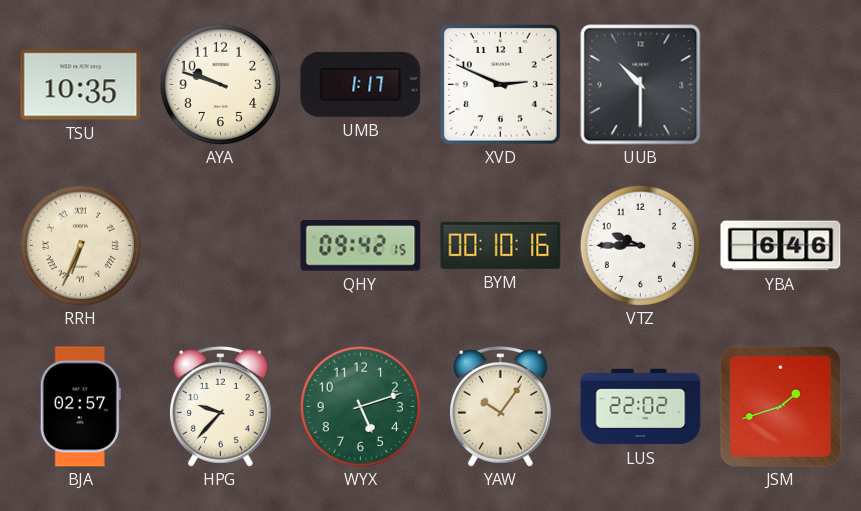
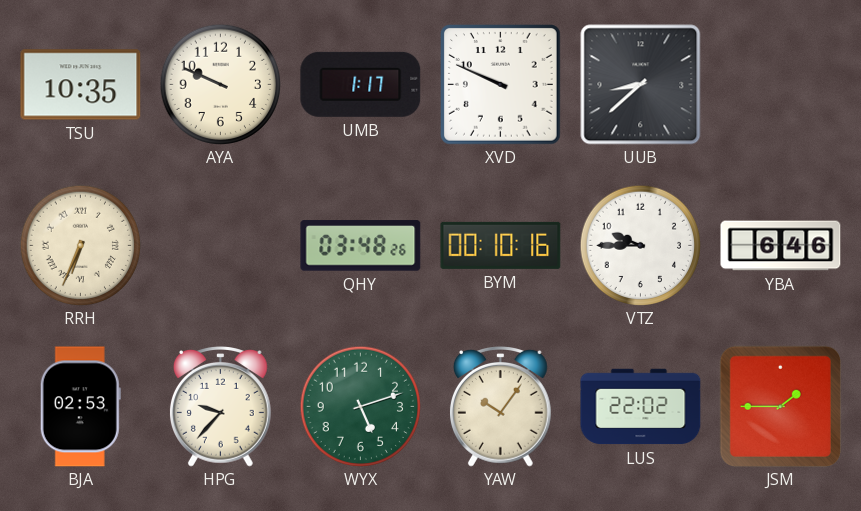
AYA: 9:48 -> 9:49 (220, 84)
XVD: 2:49 -> 9:49 (501, 85)
UUB: 10:30 -> 8:38 (641, 85)
QHY: 09:42 -> 03:48 (361, 246)
BJA: 02:57 -> 02:53 (80, 407)
JSM: 1:42 -> 1:45 (780, 406)
